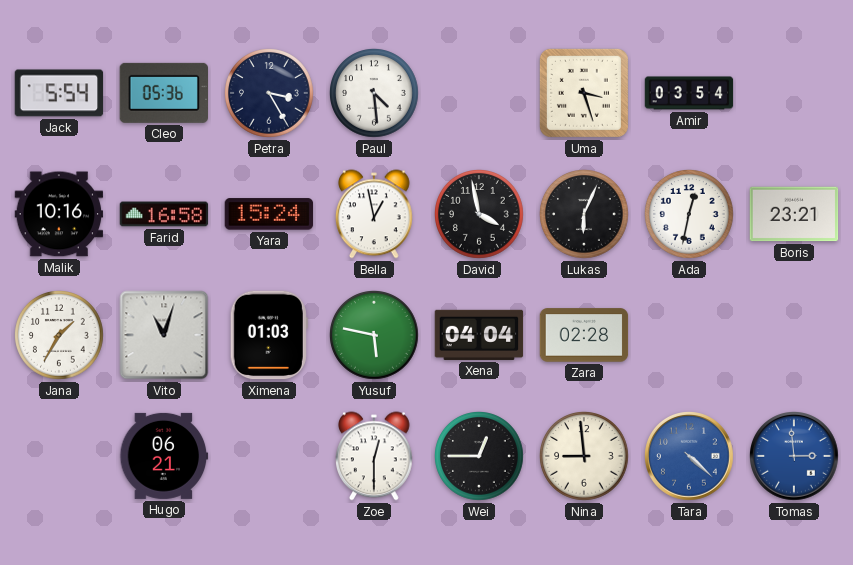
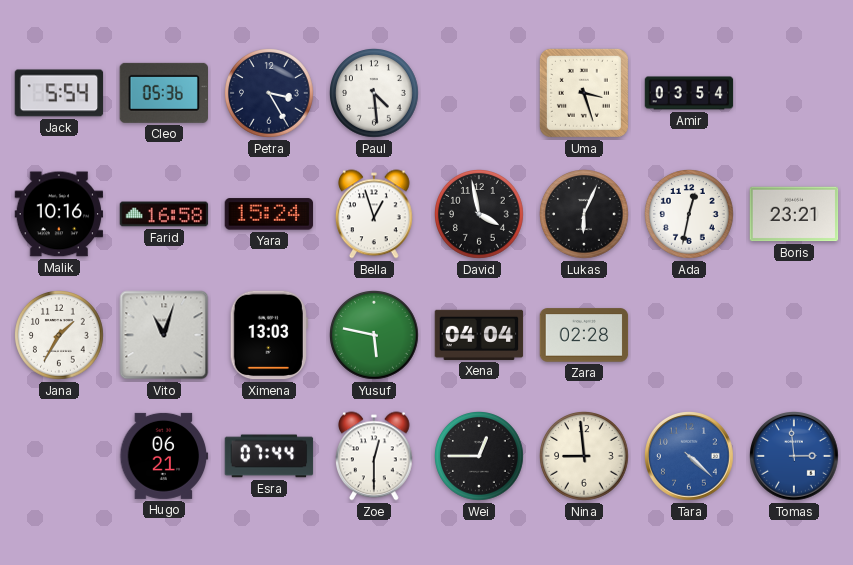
Bella: 12:58 -> 12:57 (375, 214)
Ximena: 01:03 -> 13:03 (269, 335)
Esra: none -> 07:44 (269, 456)
